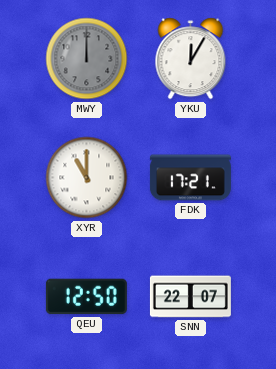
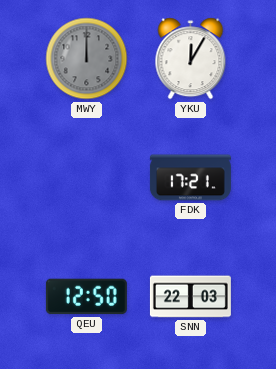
XYR: 11:00 -> none (87, 178)
SNN: 22:07 -> 22:03 (190, 297)
